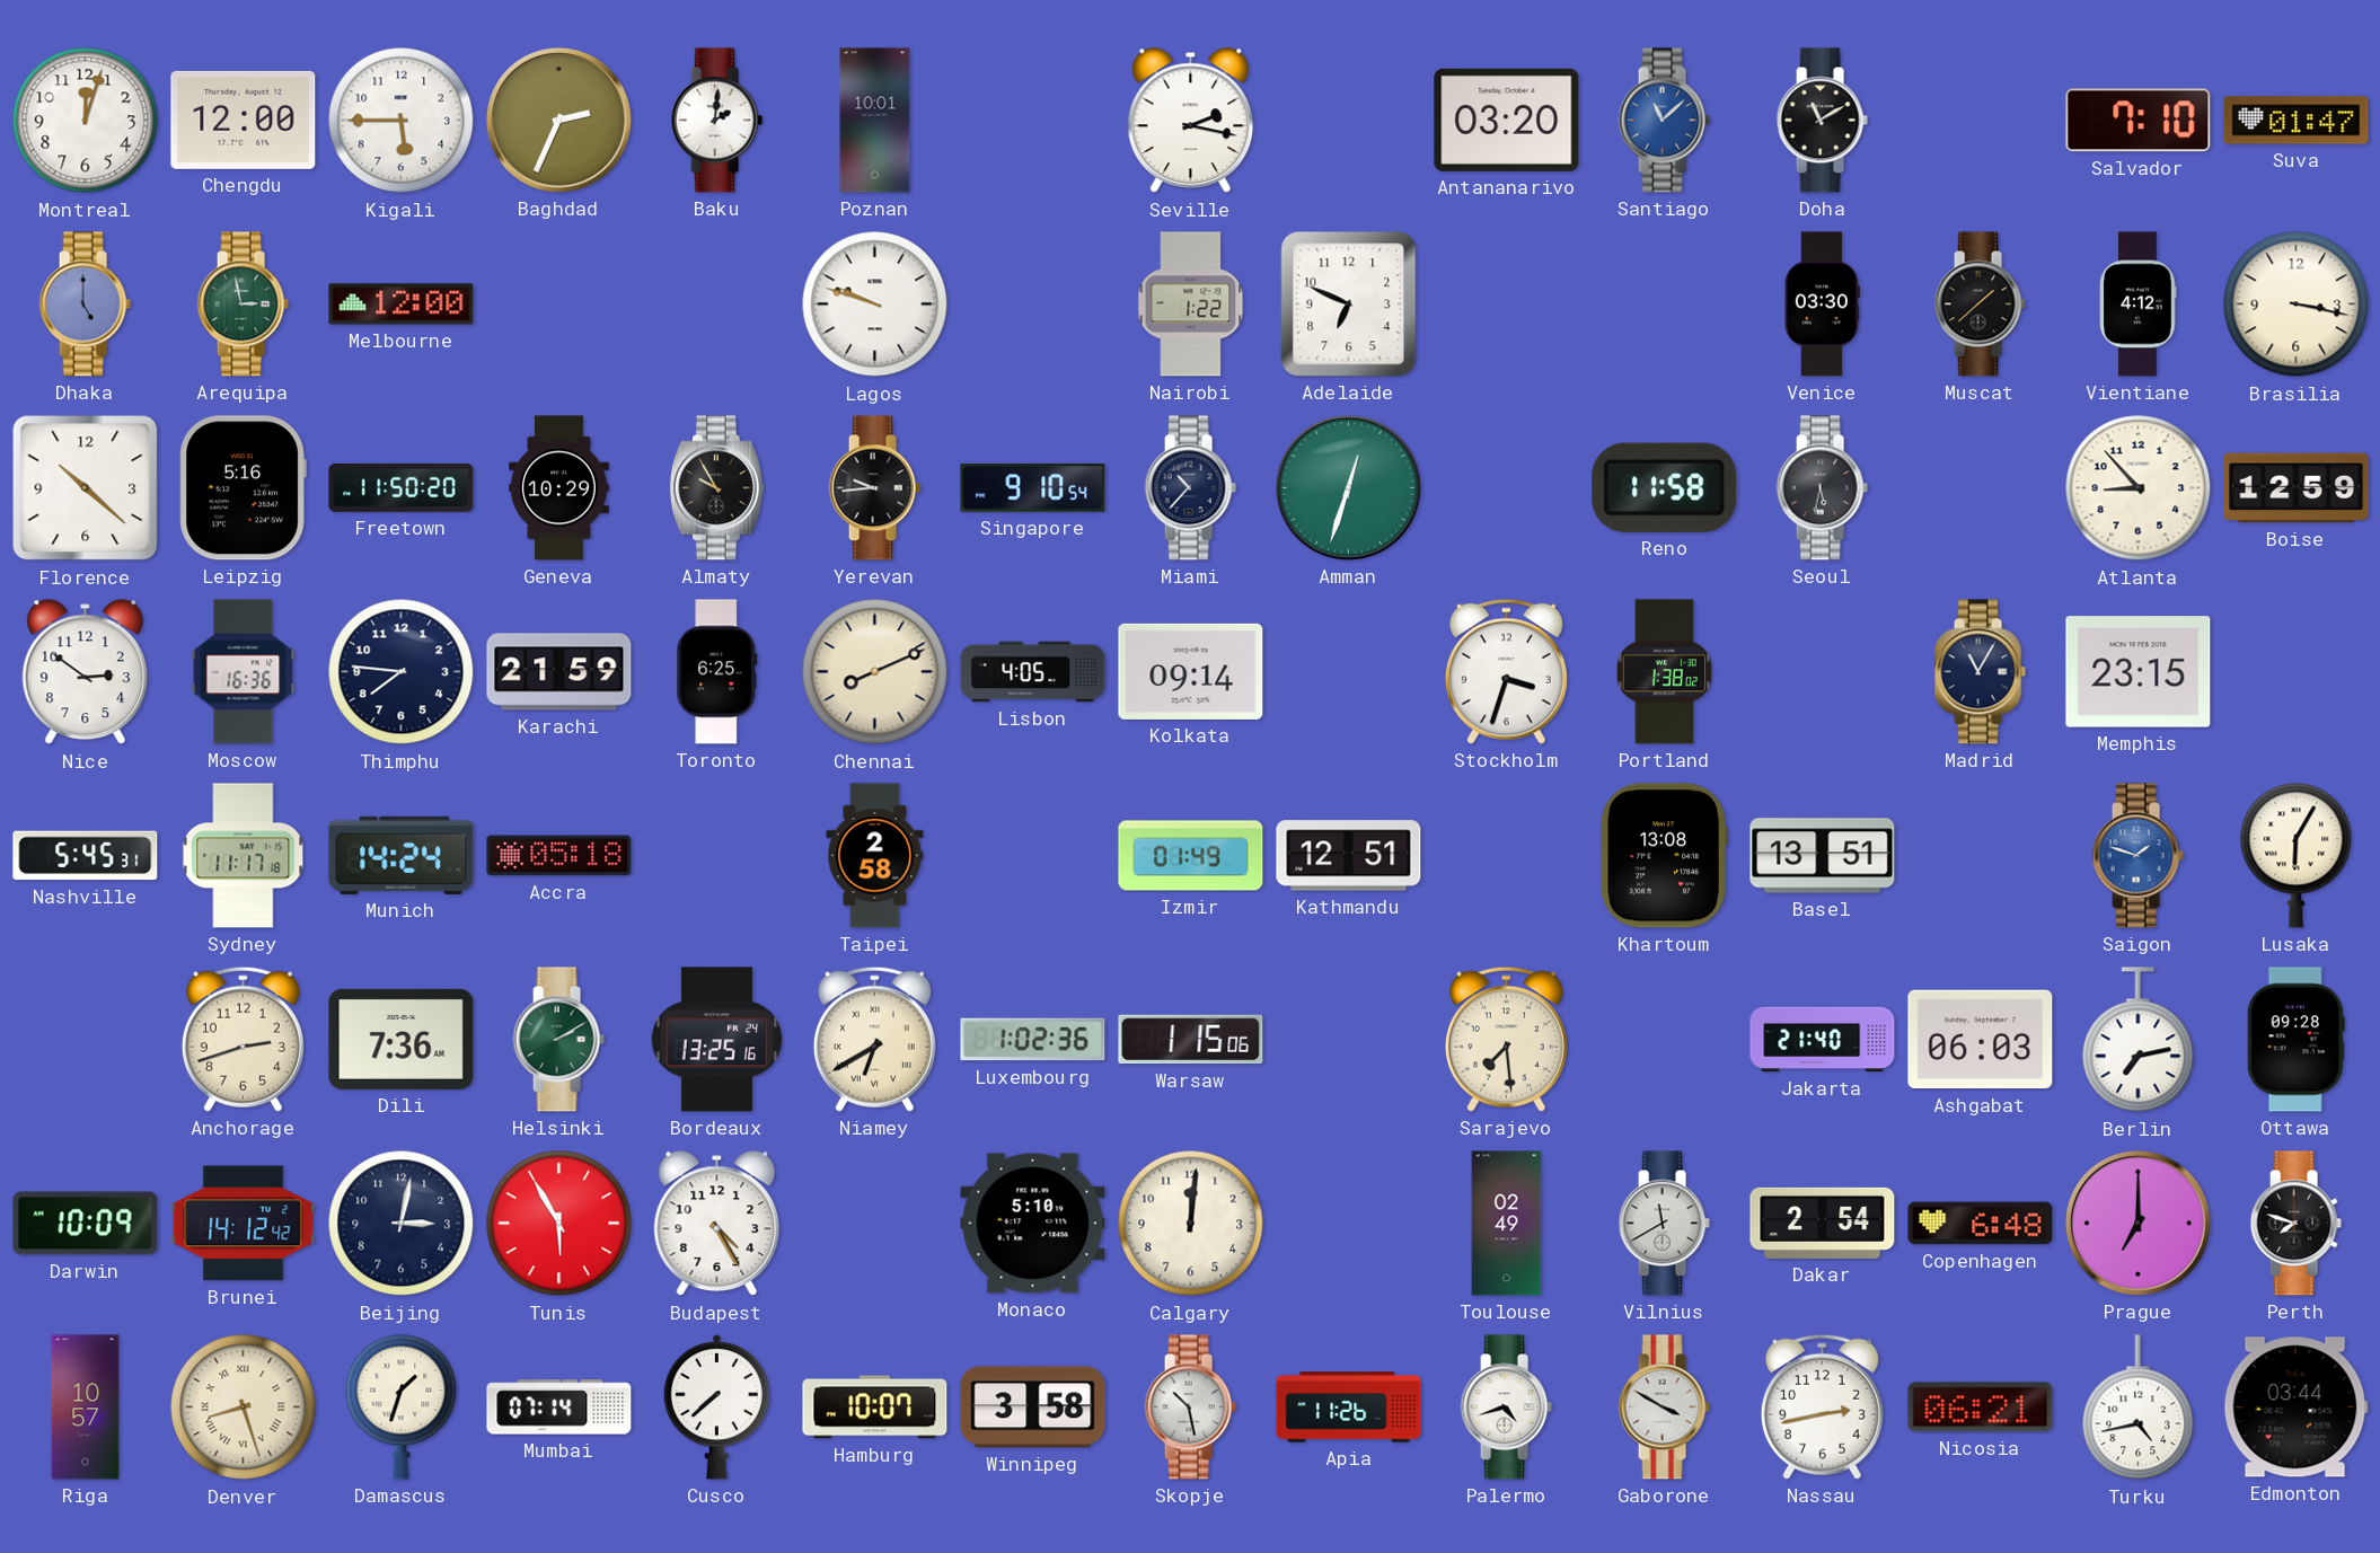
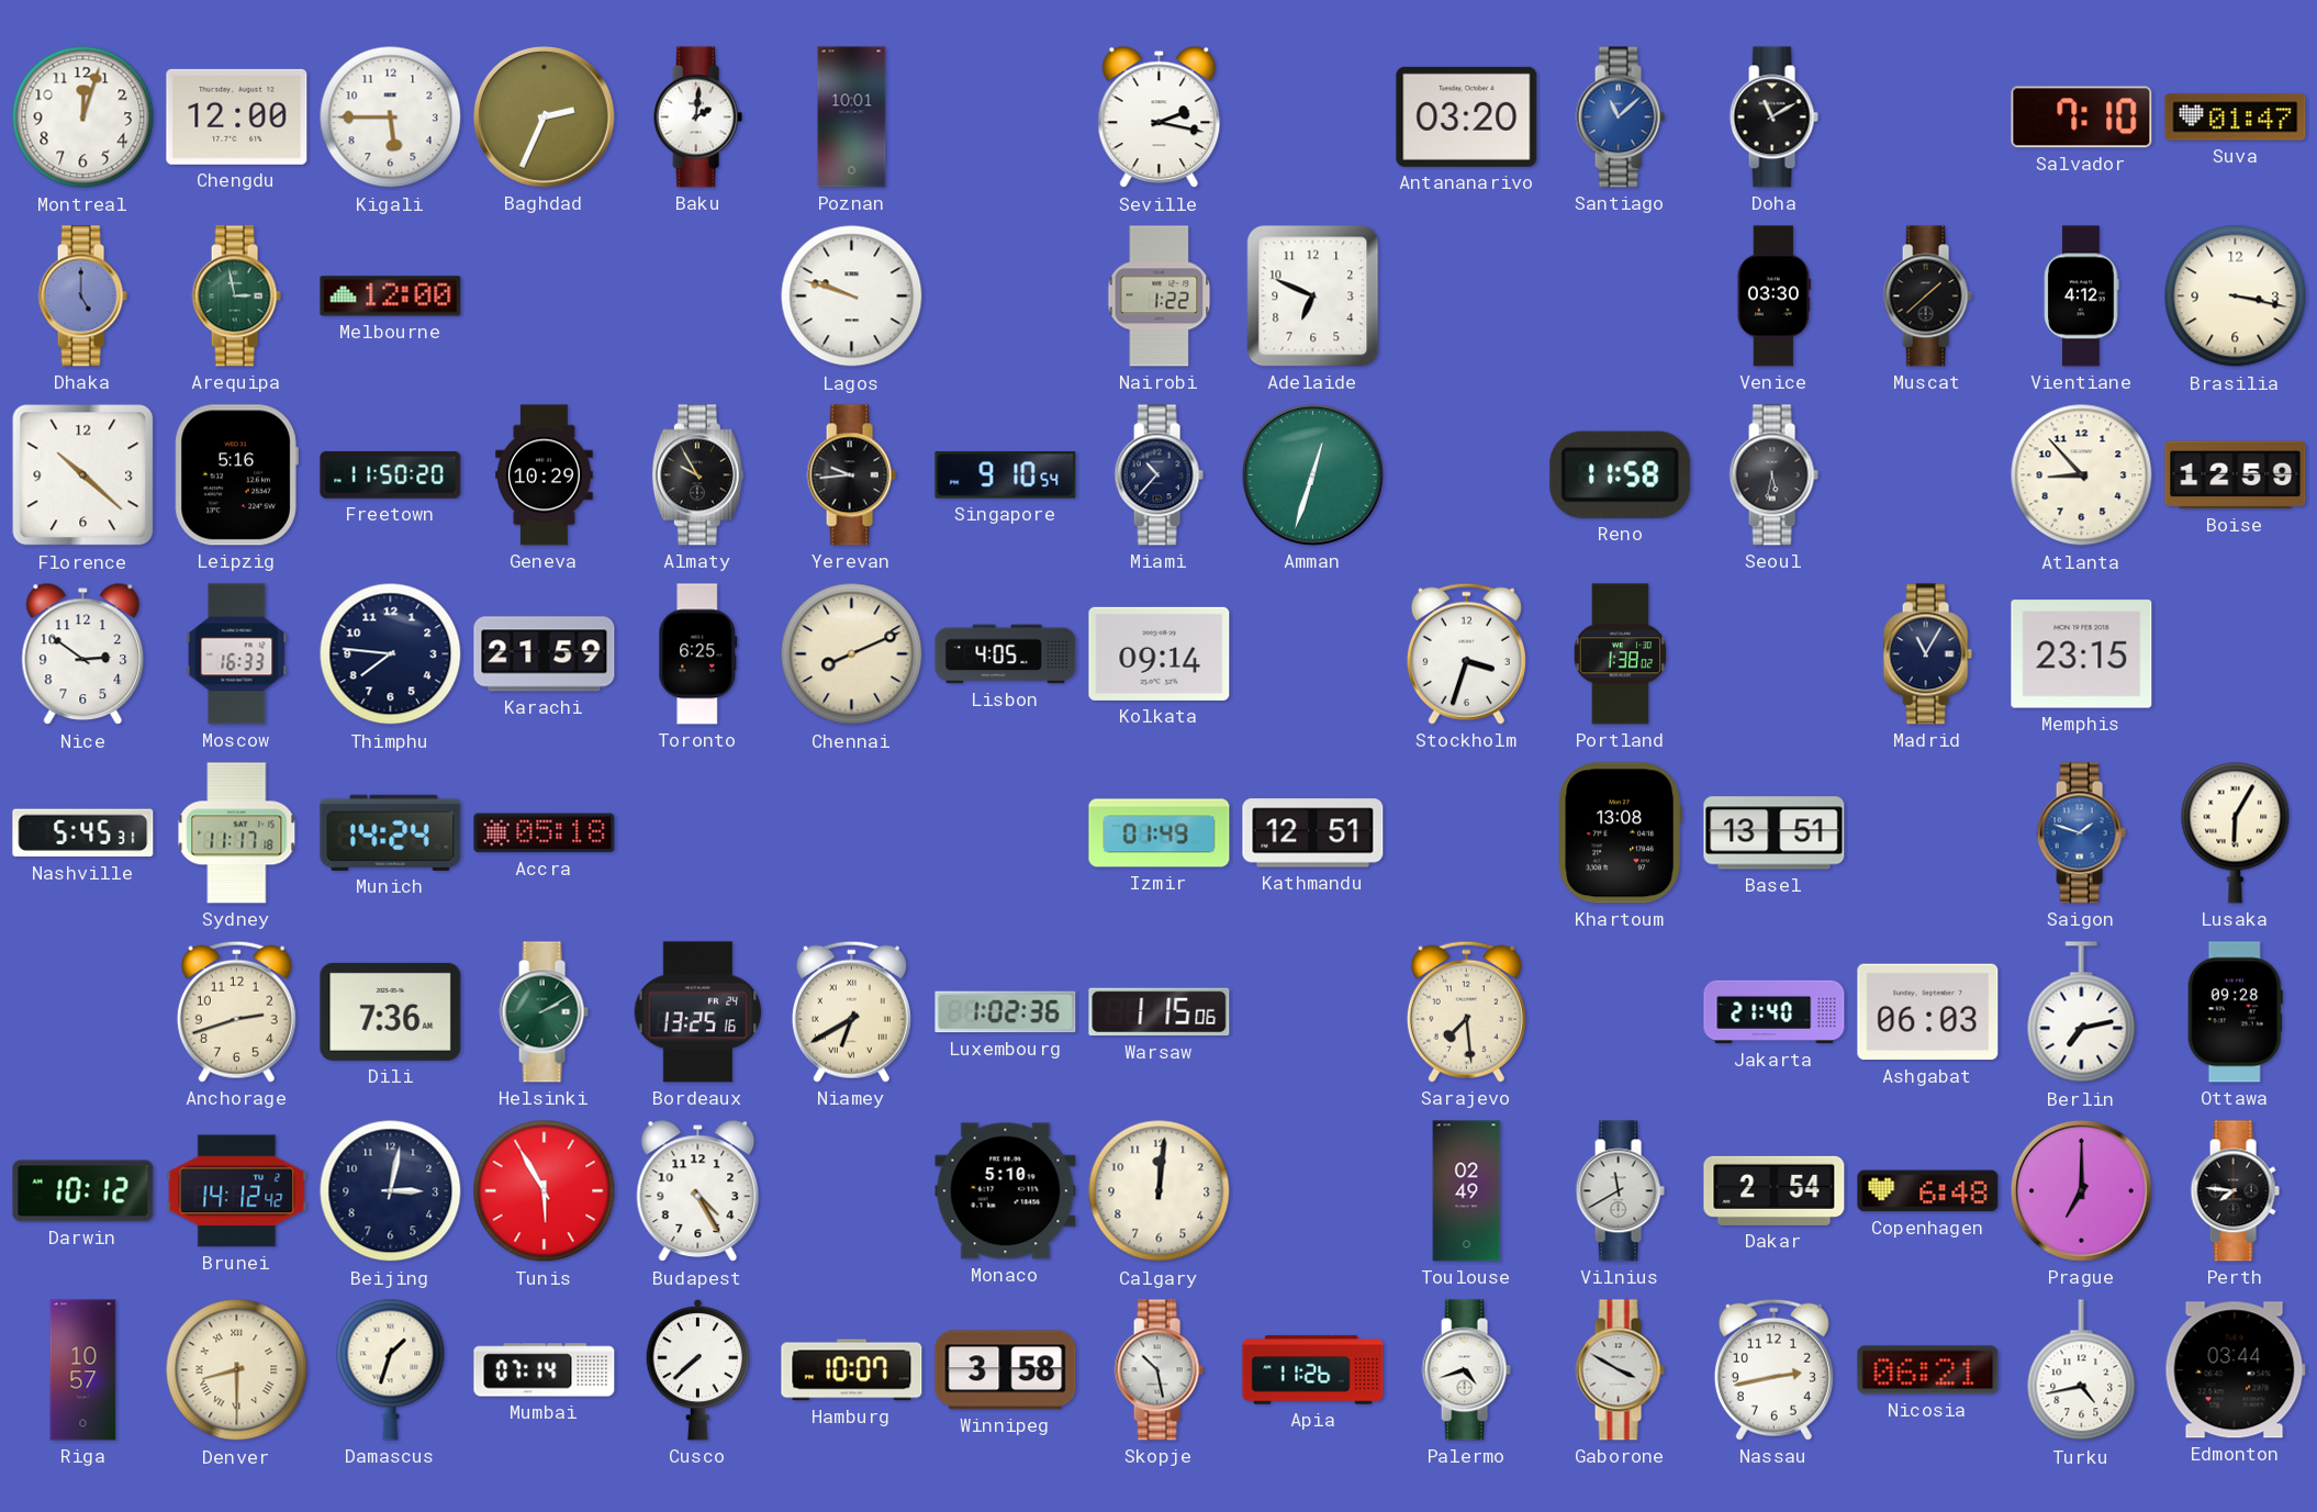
Moscow: 16:36 -> 16:33 (237, 654)
Taipei: 2:58 -> none (875, 856)
Darwin: 10:09 -> 10:12 (83, 1191)
Perth: 7:48 -> 7:46 (2235, 1191)
Denver: 8:27 -> 8:30 (237, 1370)
